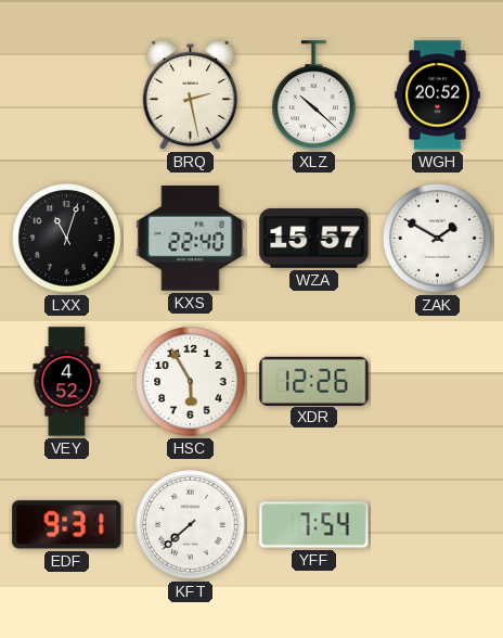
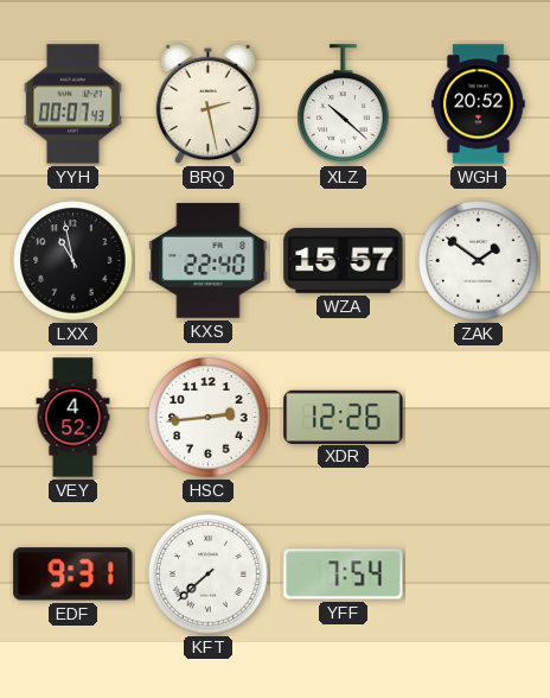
YYH: none -> 00:07 (72, 104)
LXX: 11:03 -> 10:58 (73, 261)
ZAK: 1:50 -> 1:51 (479, 261)
HSC: 5:55 -> 2:44 (209, 418)
